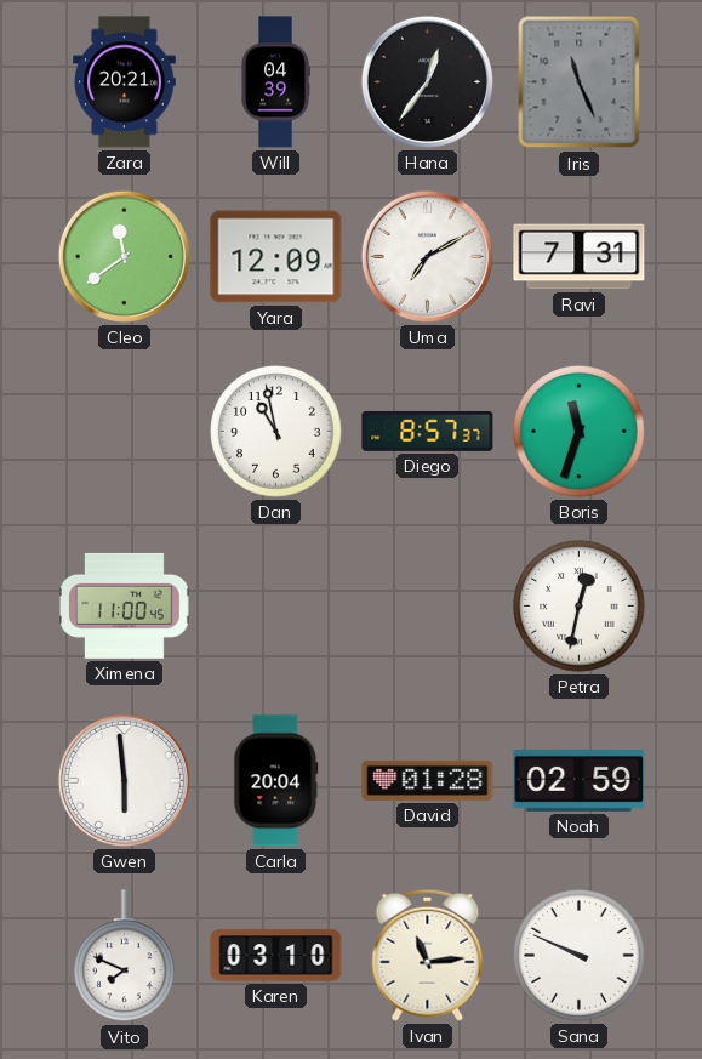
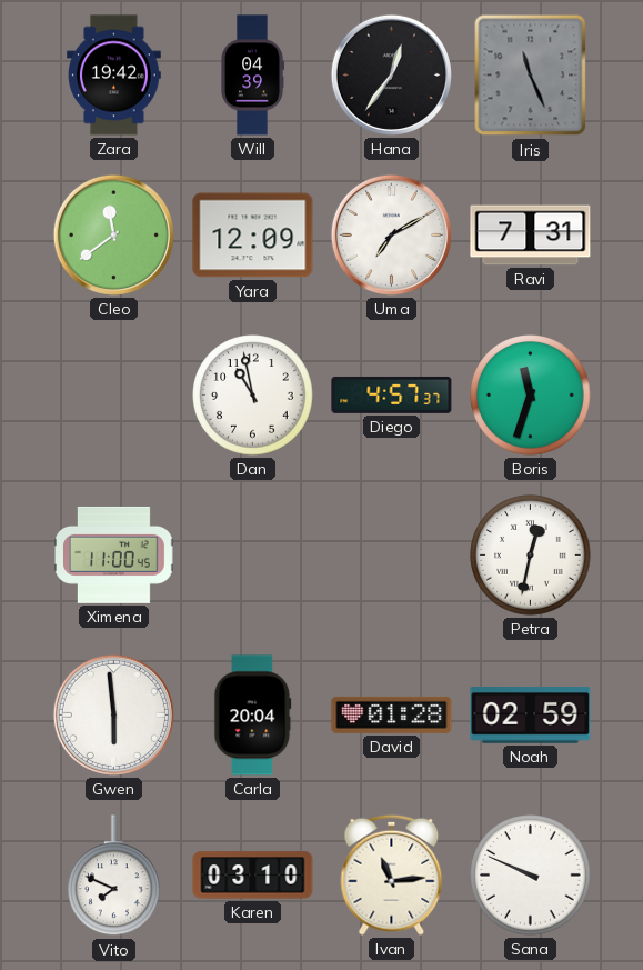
Zara: 20:21 -> 19:42 (114, 76)
Diego: 8:57 -> 4:57 (392, 394)
